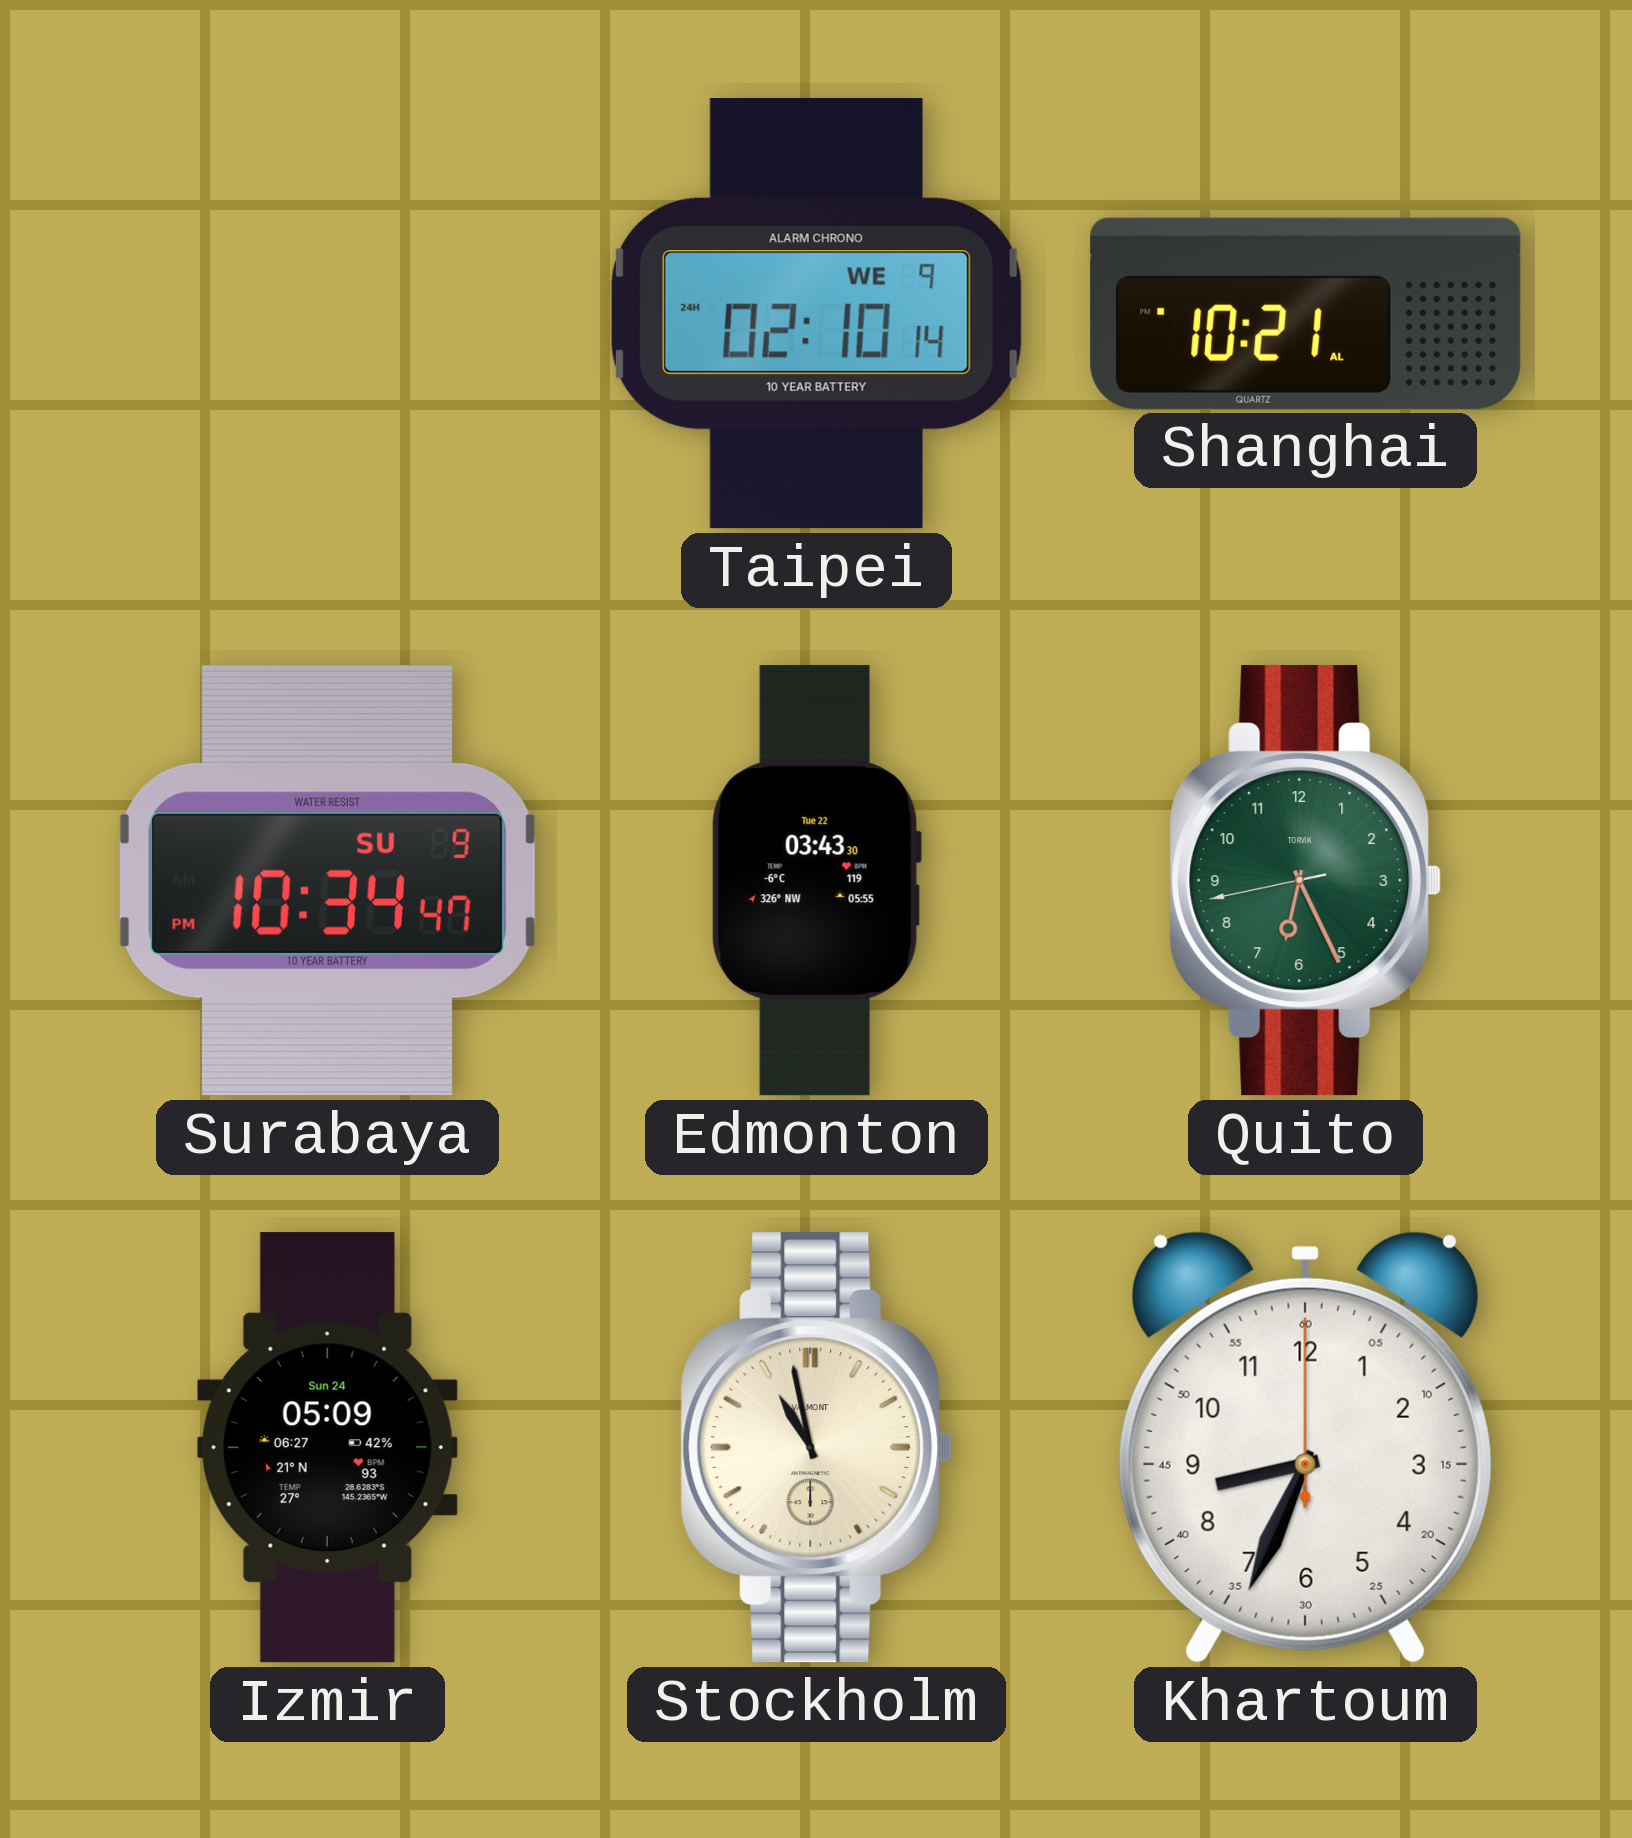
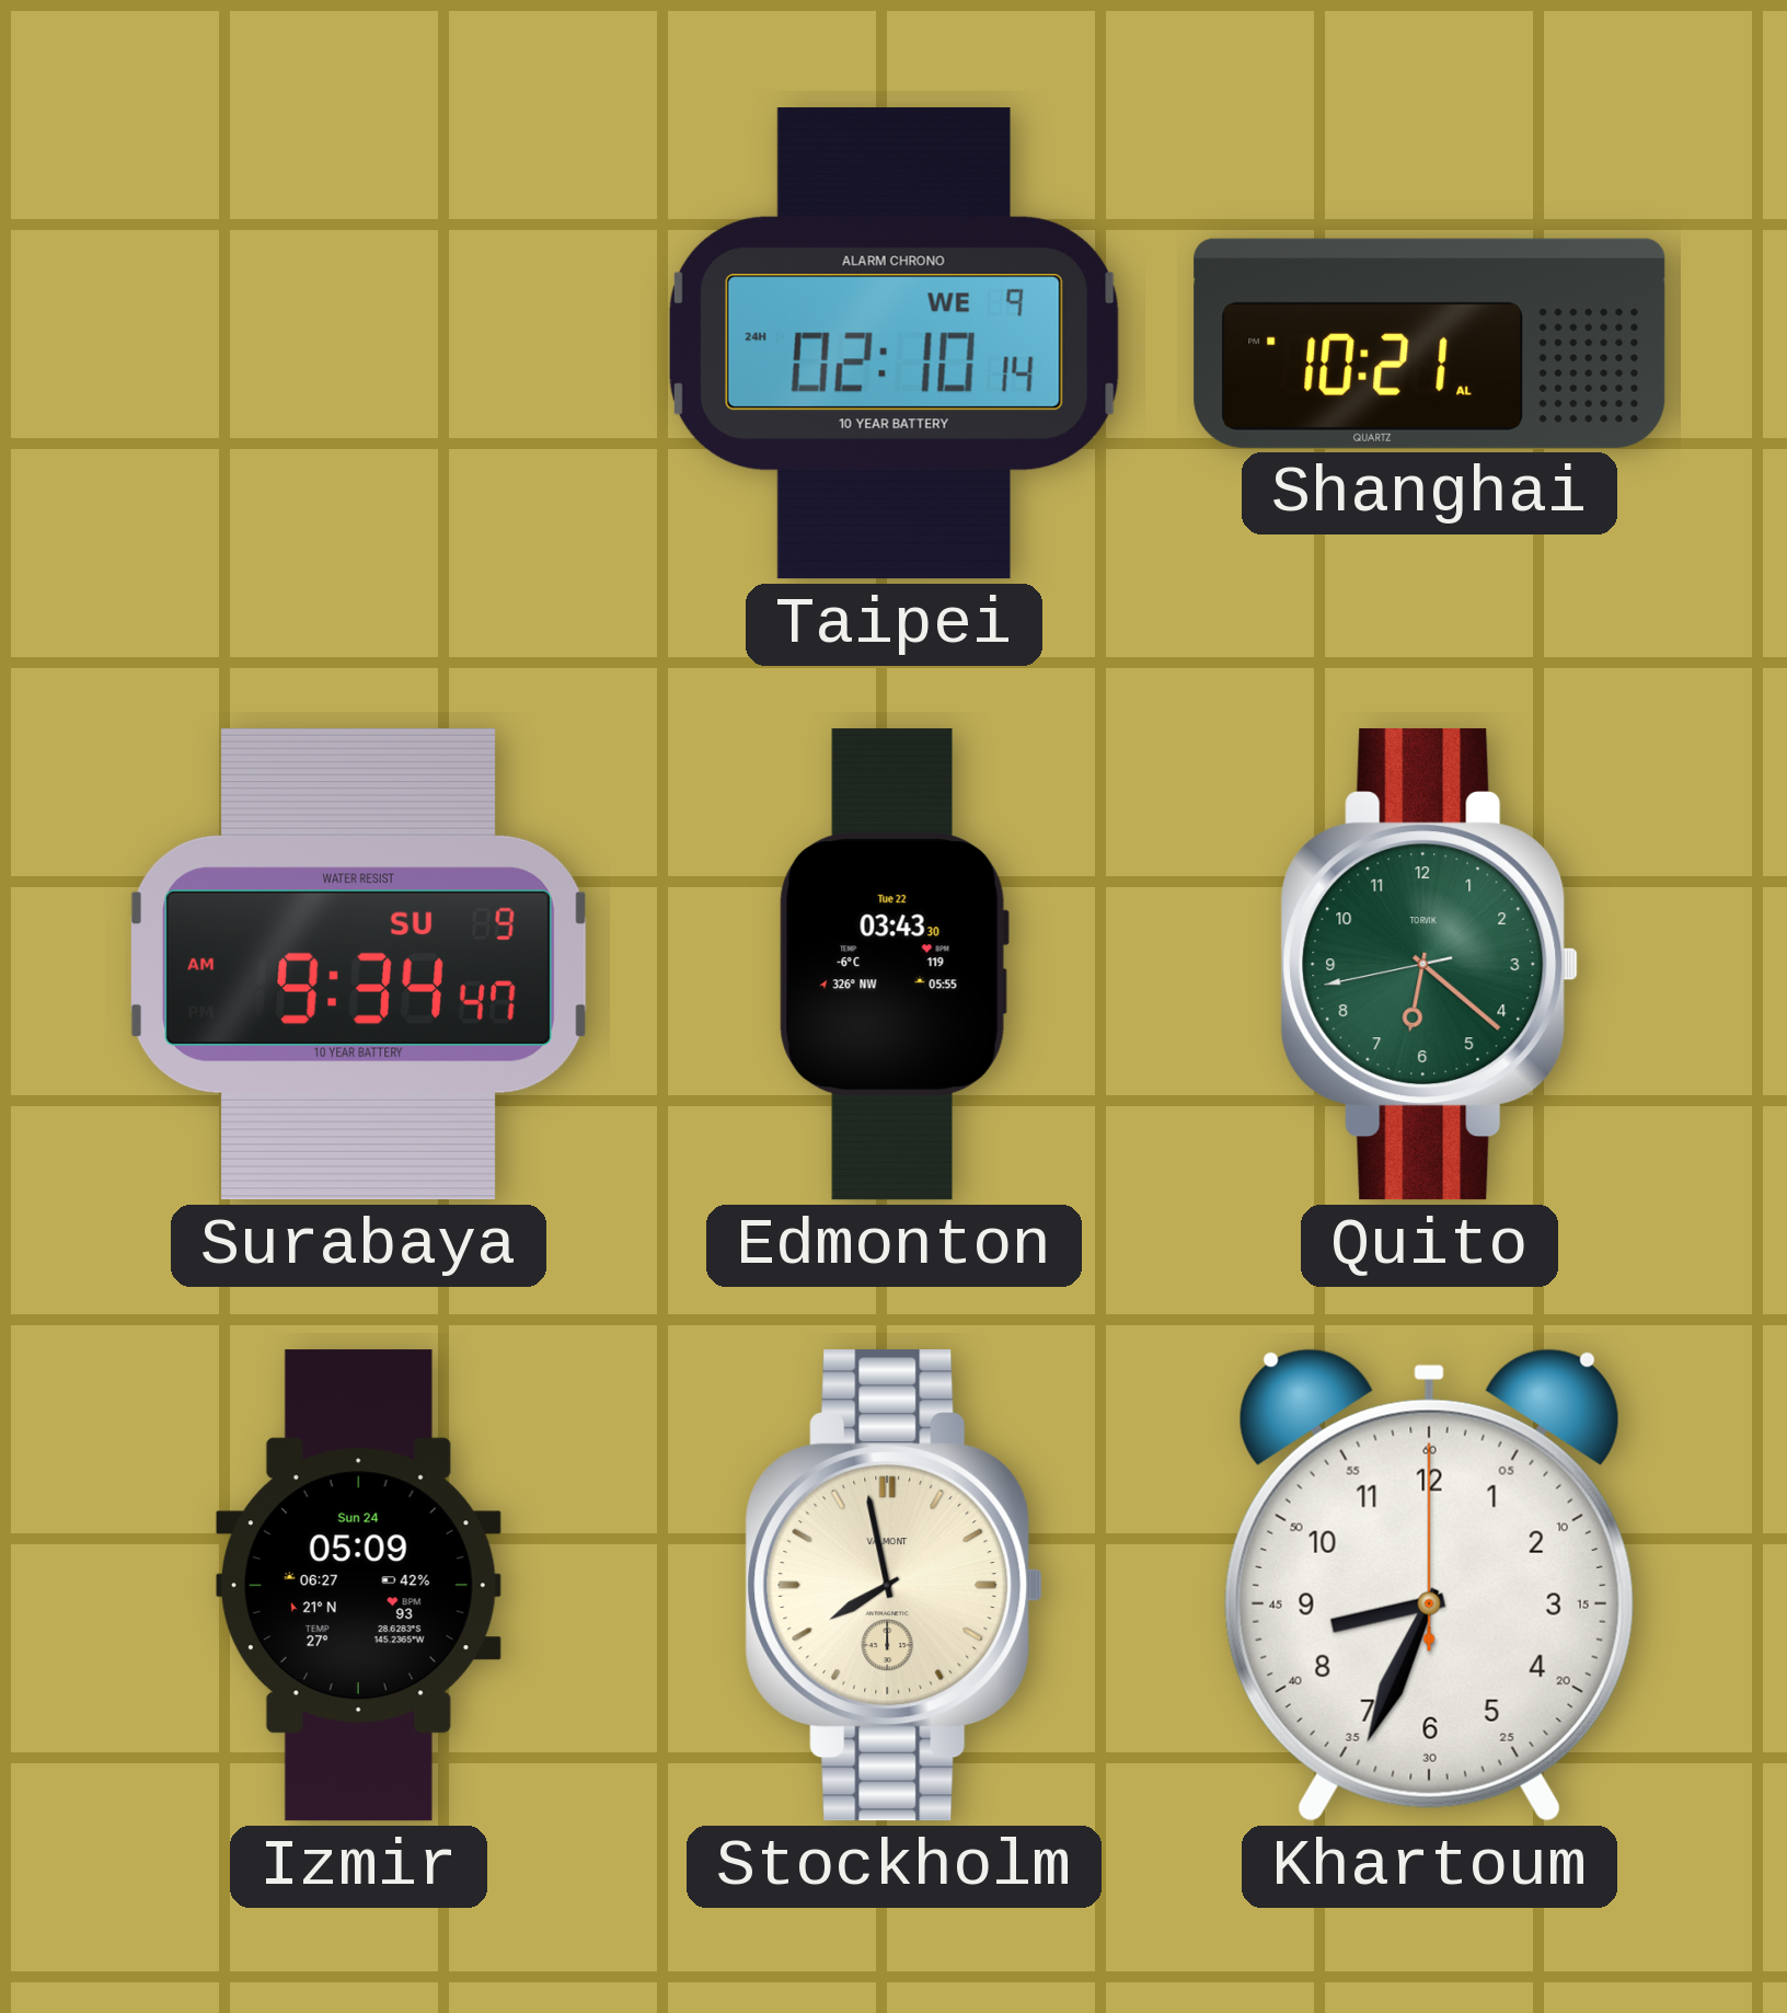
Surabaya: 10:34 -> 9:34 (358, 964)
Quito: 6:25 -> 6:21 (1430, 965)
Stockholm: 10:58 -> 7:58 (895, 1586)
